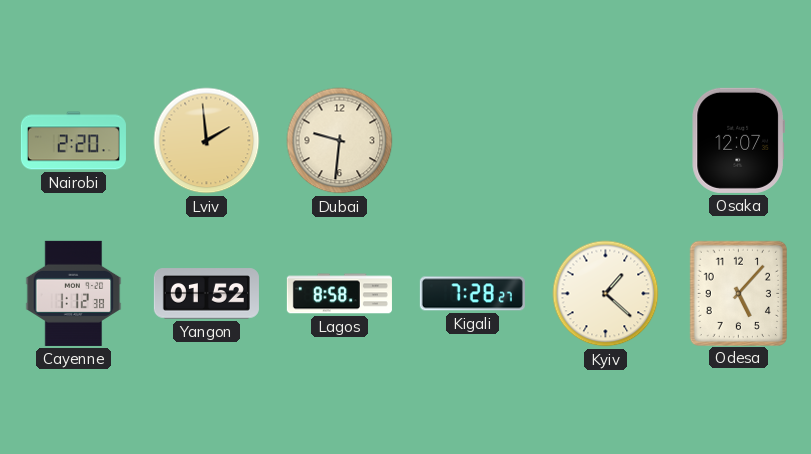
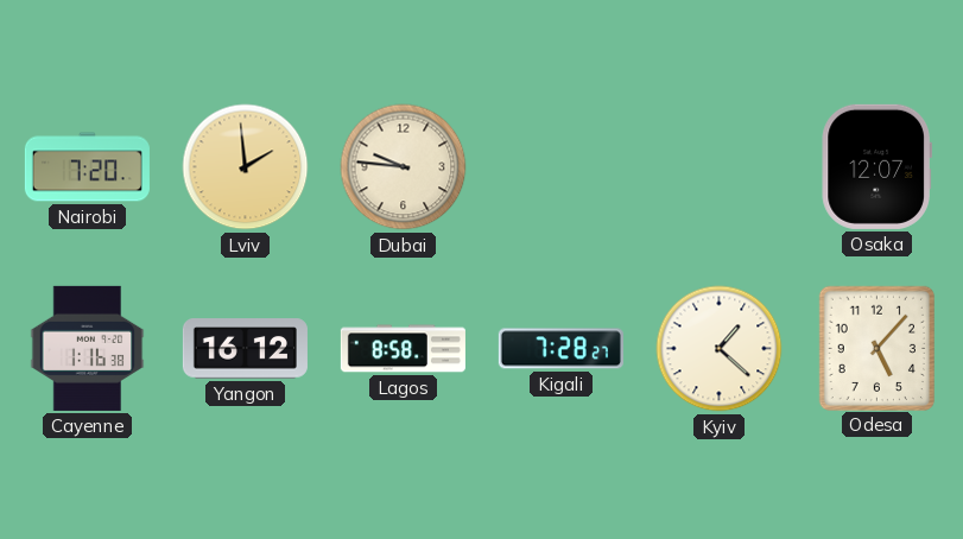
Nairobi: 2:20 -> 7:20 (87, 167)
Dubai: 9:31 -> 9:46 (404, 167)
Cayenne: 1:12 -> 1:16 (88, 348)
Yangon: 01:52 -> 16:12 (245, 349)
